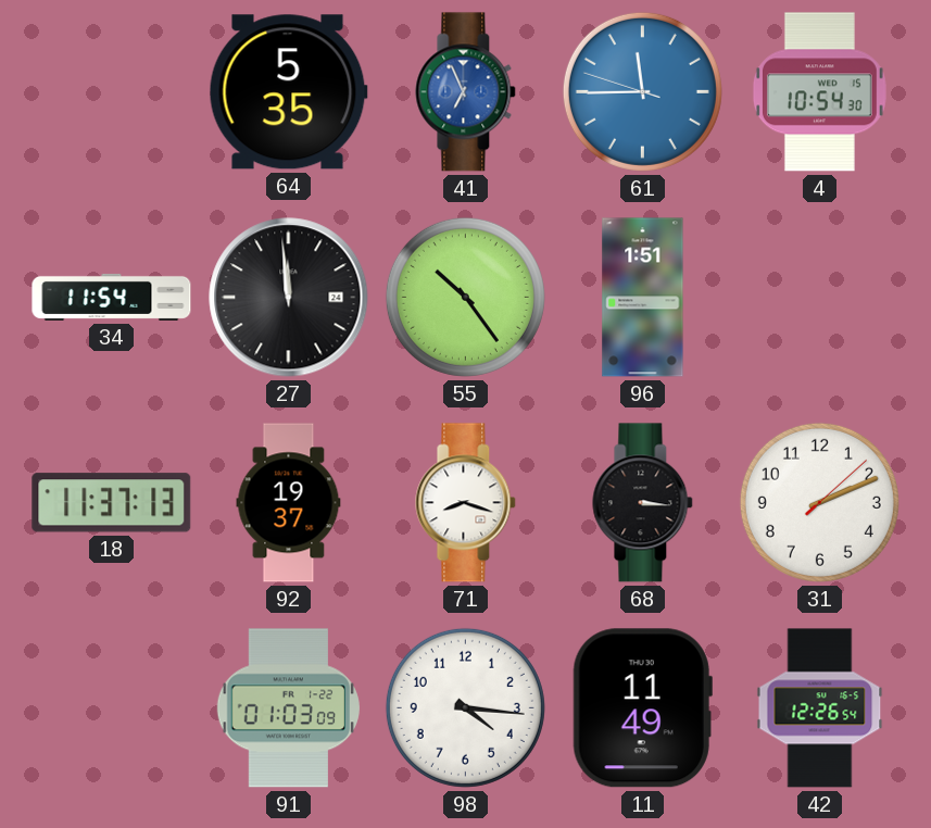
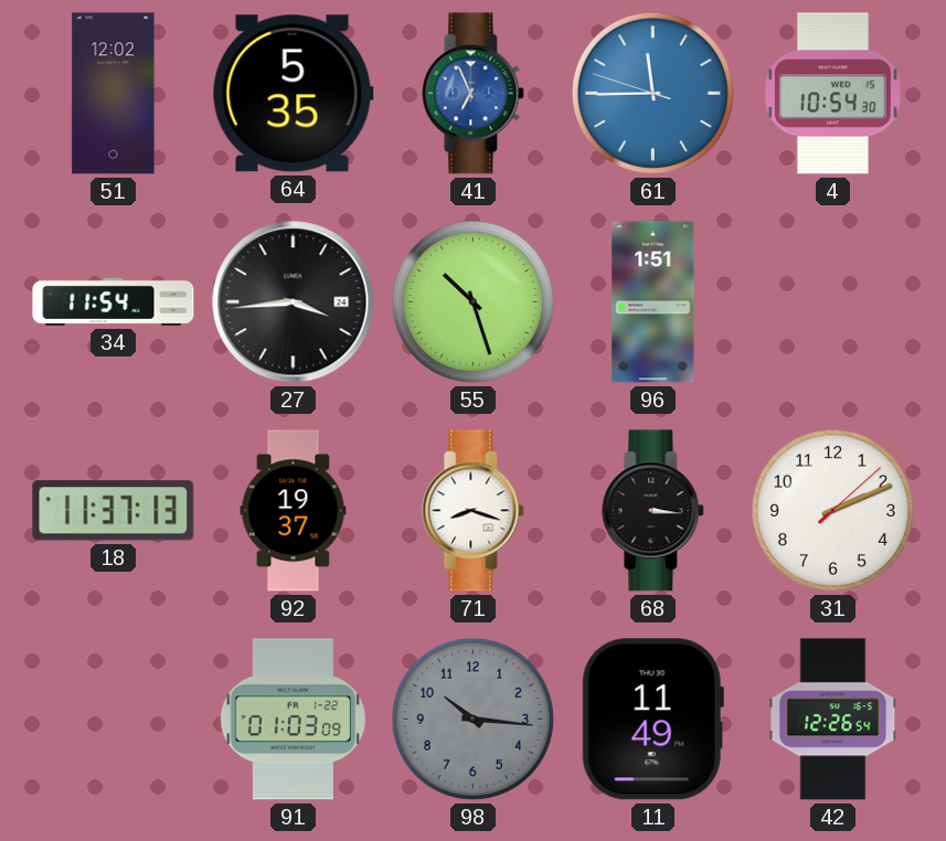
51: none -> 12:02 (114, 94)
27: 11:59 -> 3:44 (294, 302)
55: 10:24 -> 10:27 (472, 301)
98: 4:16 -> 10:16 (472, 718)
98 dial: white -> grey (472, 718)
